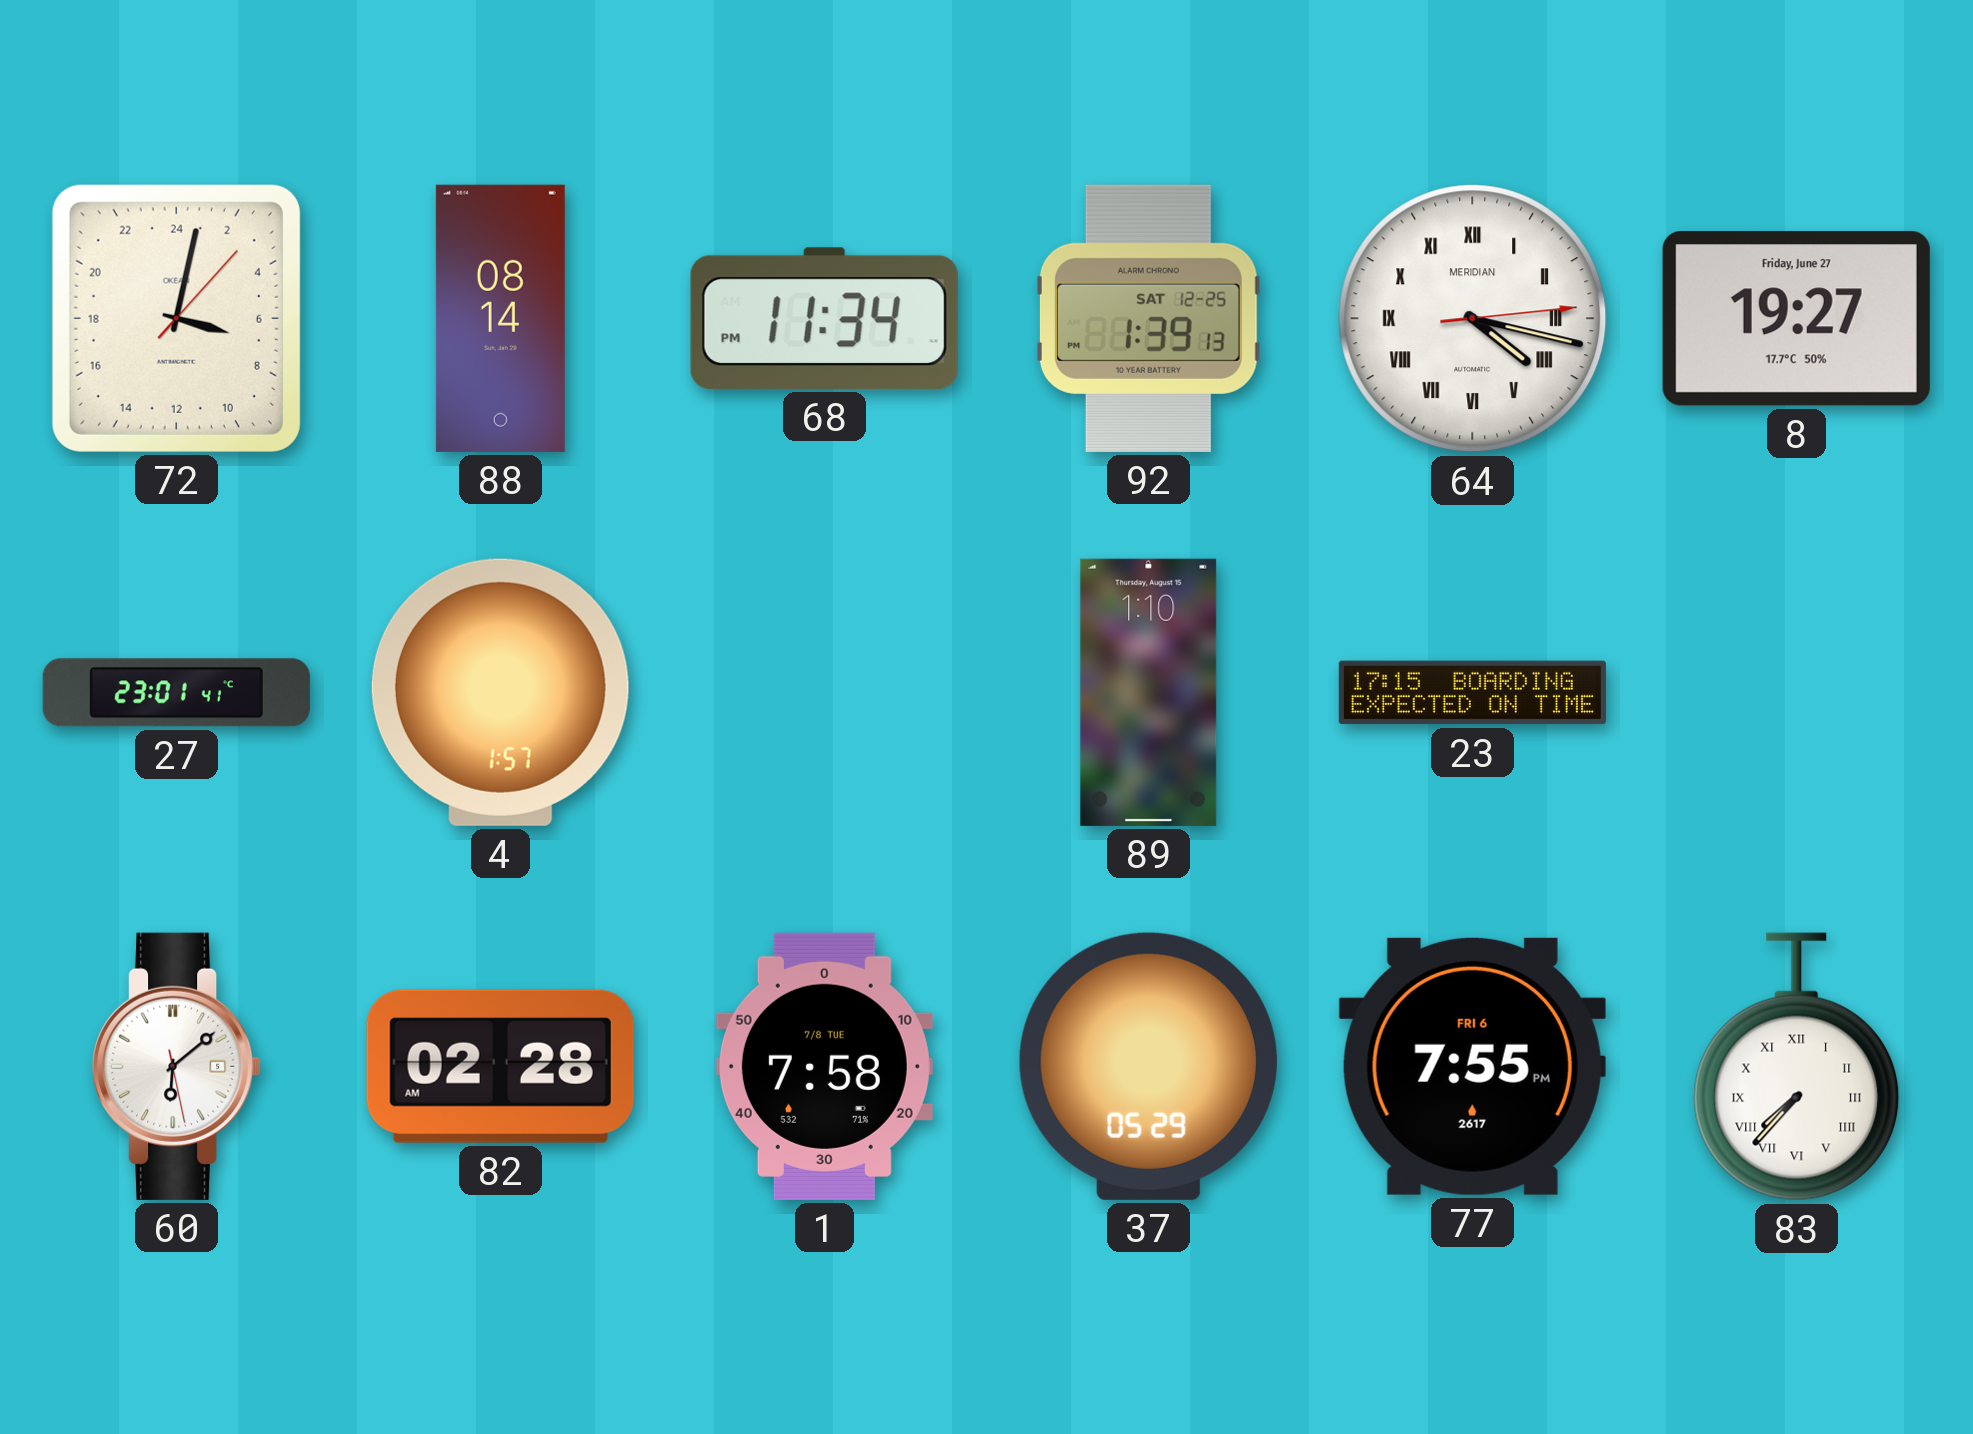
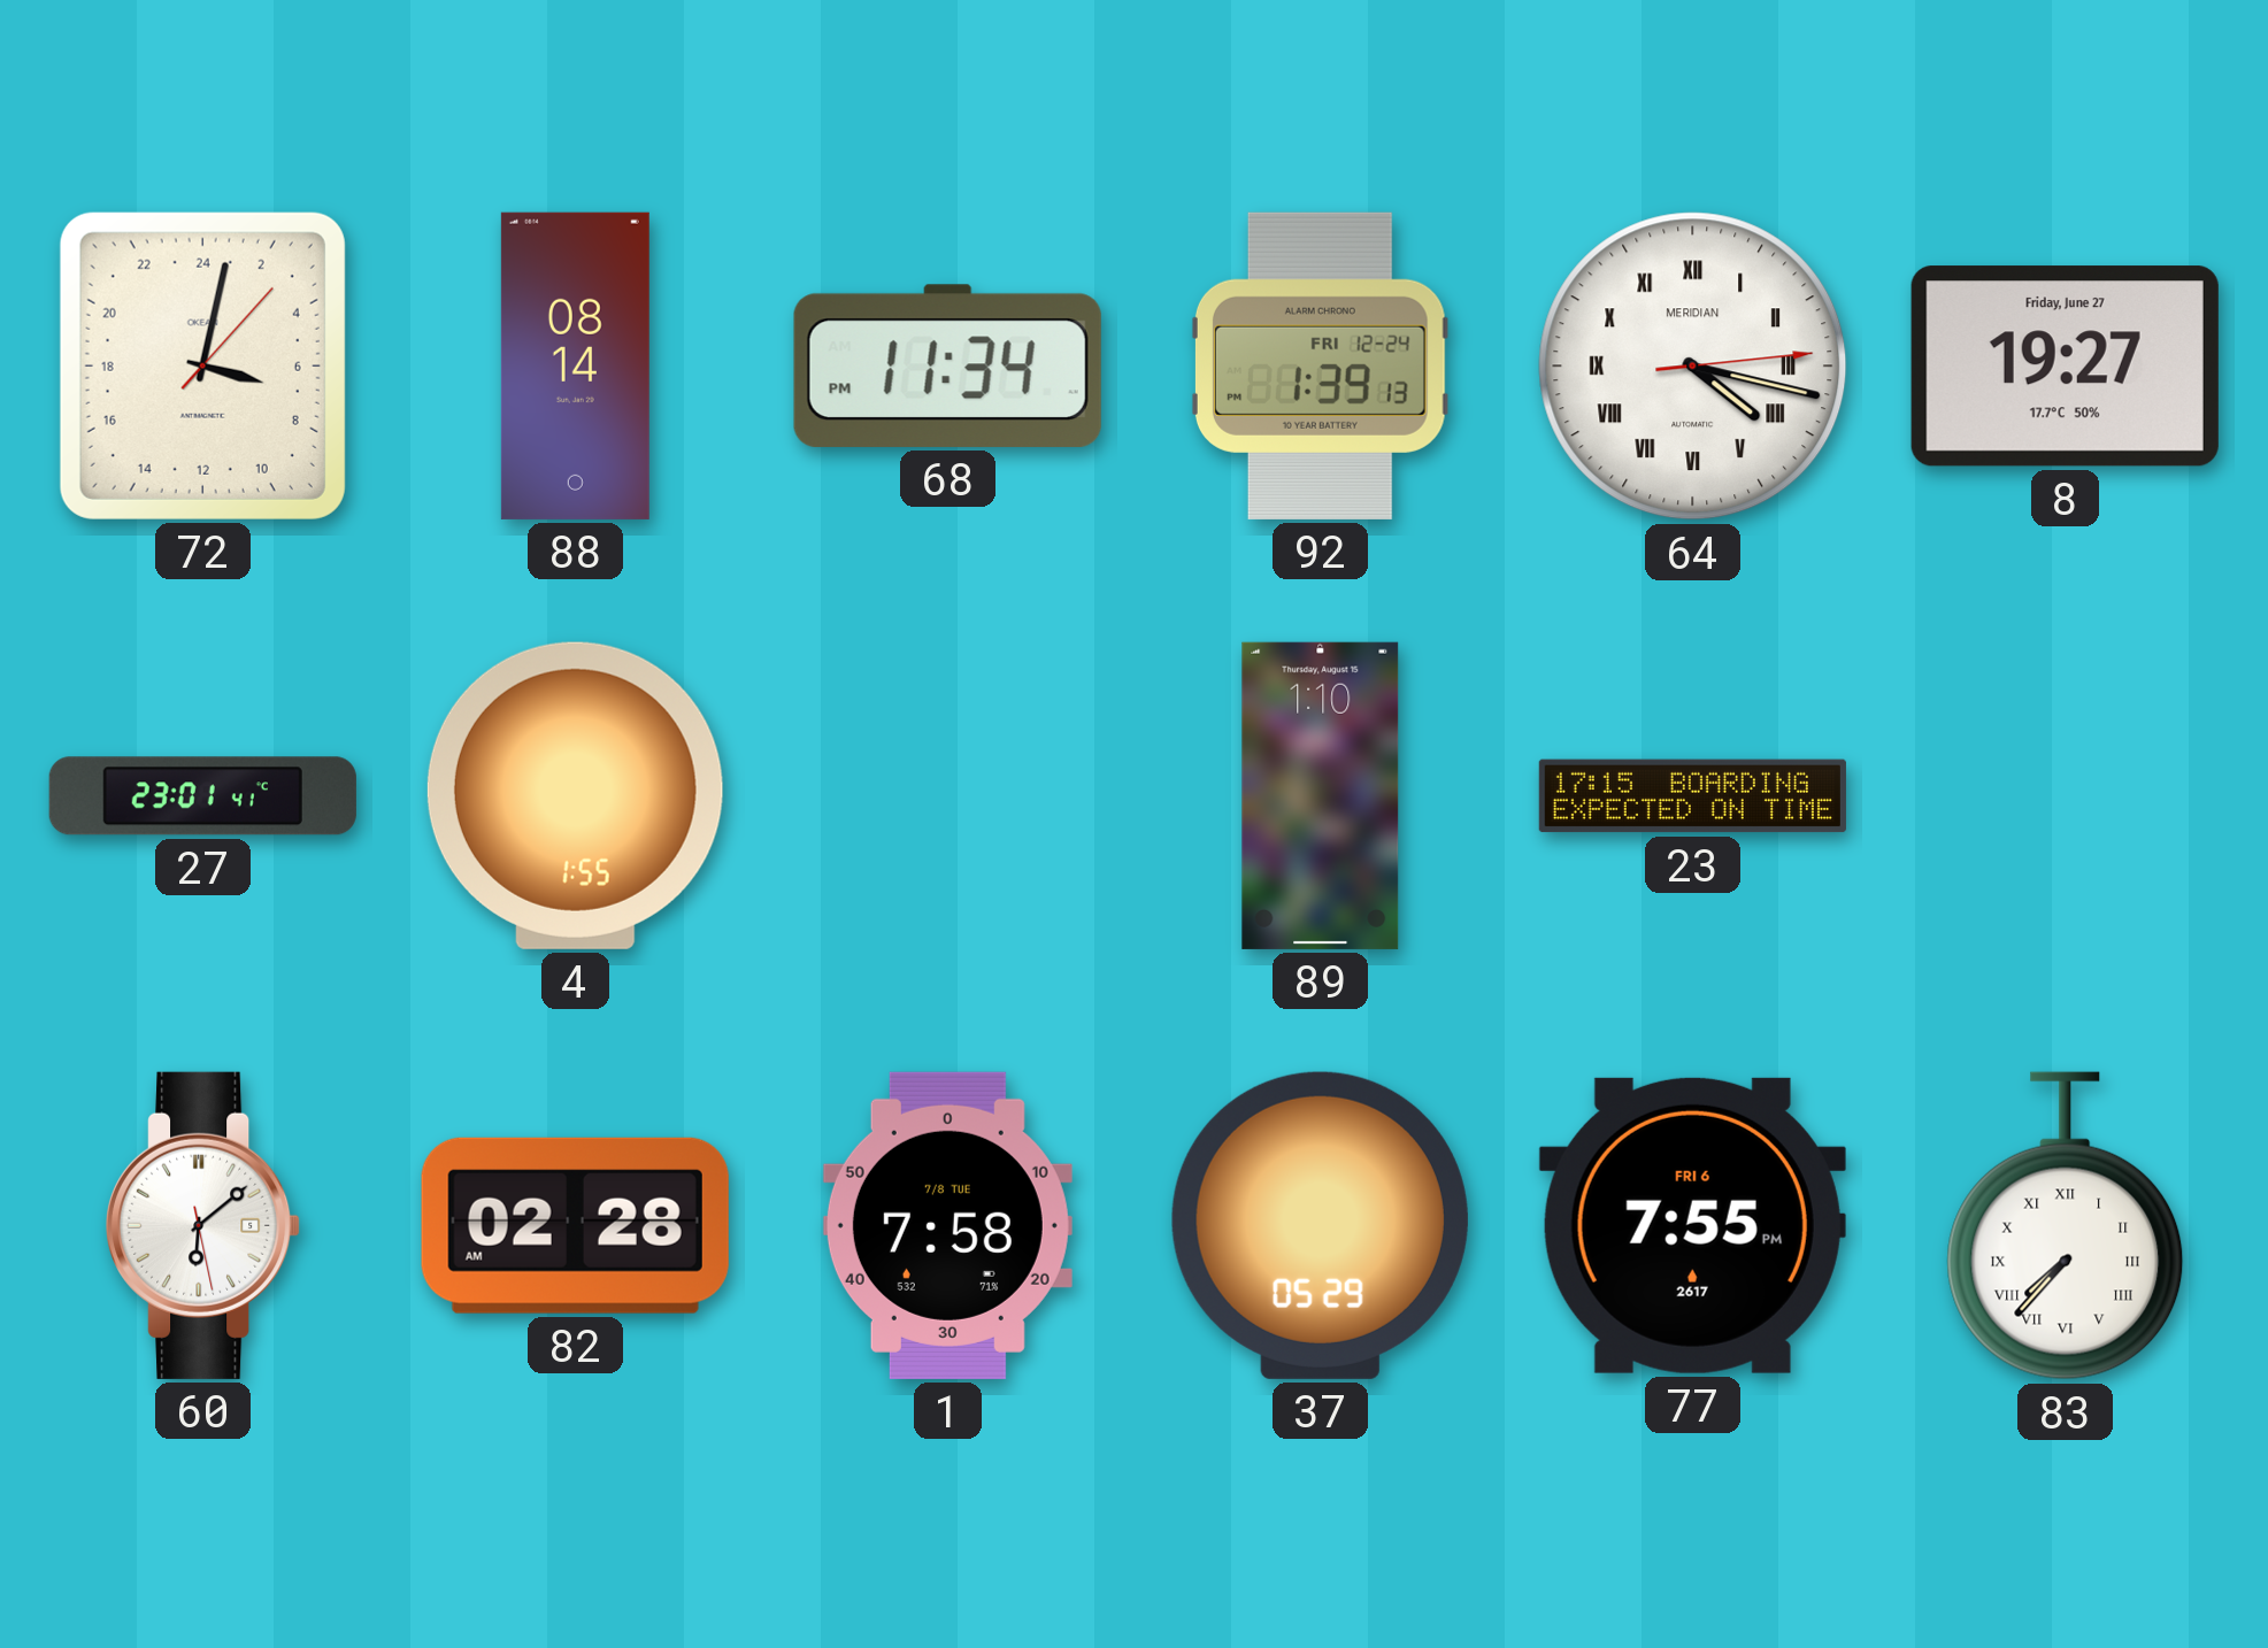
92 date: SAT 12-25 -> FRI 12-24 (1320, 365)
4: 1:57 -> 1:55 (575, 795)
